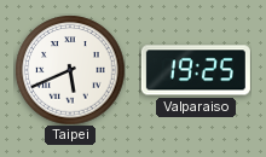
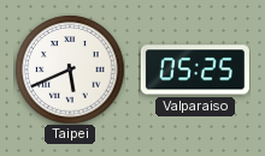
Valparaiso: 19:25 -> 05:25 (195, 70)
